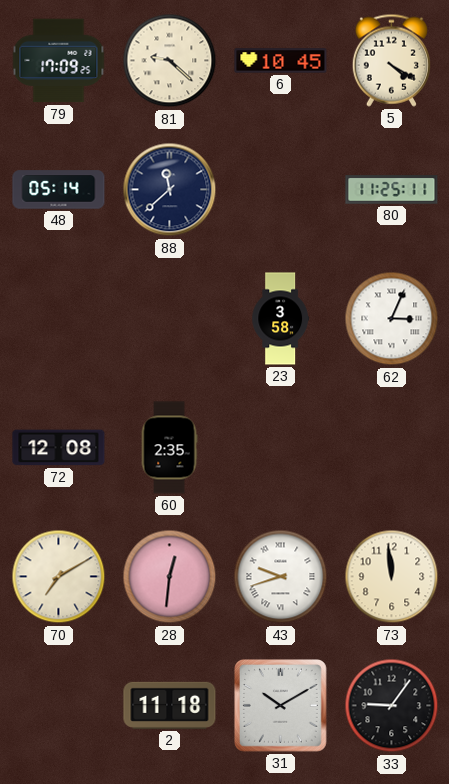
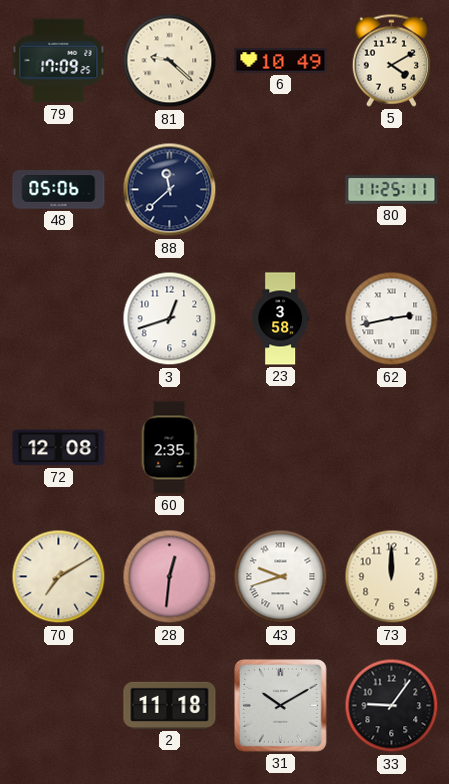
6: 10:45 -> 10:49 (281, 61)
5: 4:20 -> 4:10 (391, 60)
48: 05:14 -> 05:06 (59, 190)
3: none -> 12:42 (170, 319)
62: 3:04 -> 2:43 (392, 319)
73: 11:59 -> 12:00 (392, 577)
